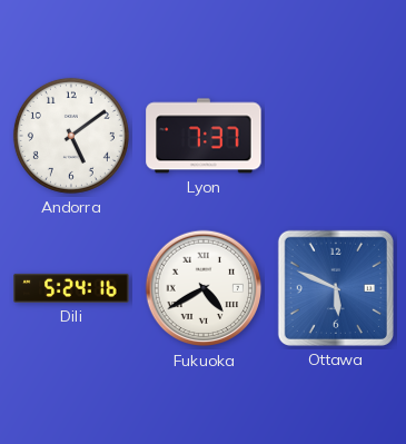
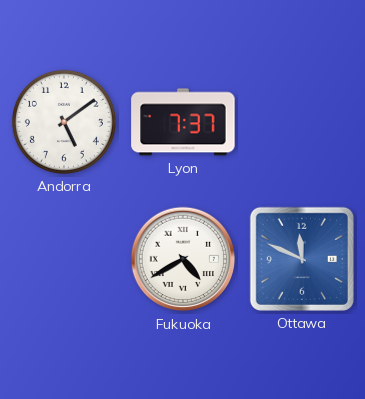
Dili: 5:24 -> none (71, 288)
Ottawa: 5:49 -> 11:49 (302, 259)
